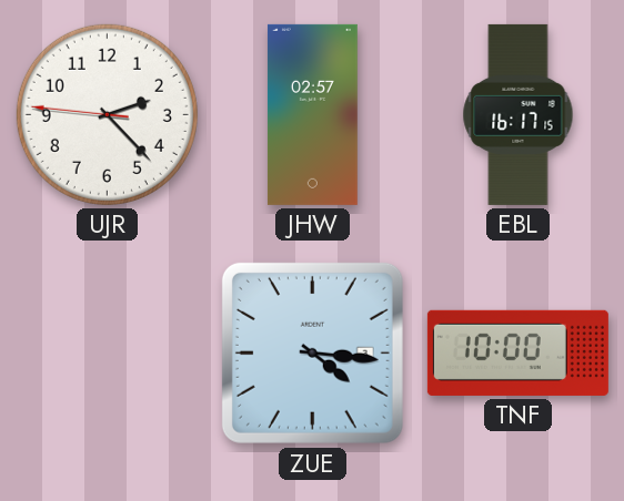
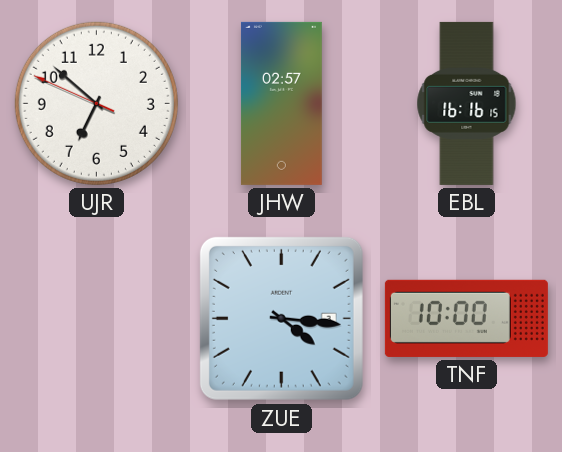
UJR: 2:22 -> 6:51 (96, 103)
EBL: 16:17 -> 16:16 (467, 103)
